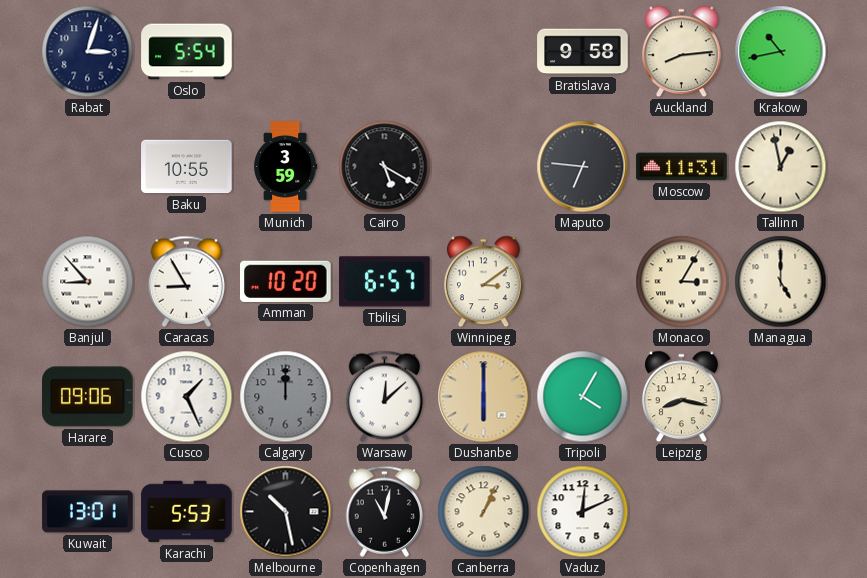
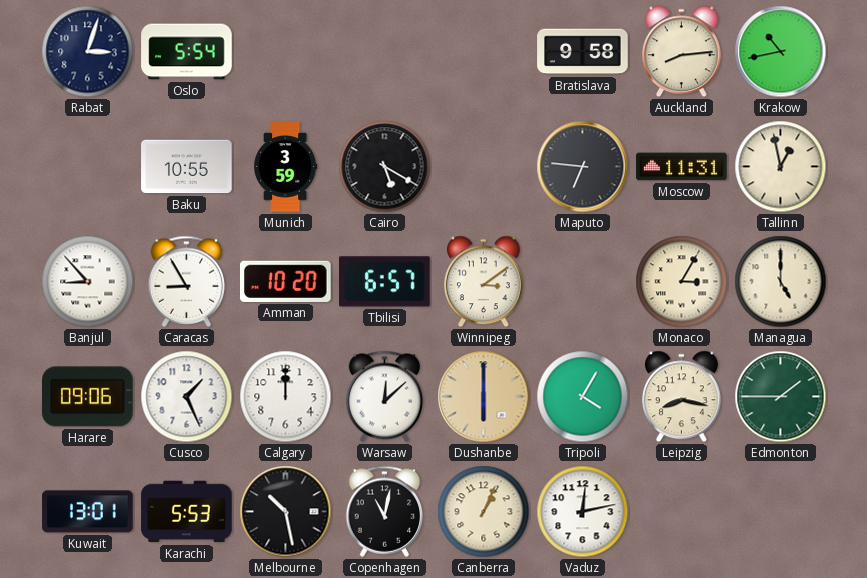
Calgary dial: grey -> white (286, 397)
Edmonton: none -> 1:45 (781, 397)
Vaduz: 12:11 -> 12:13 (583, 512)
